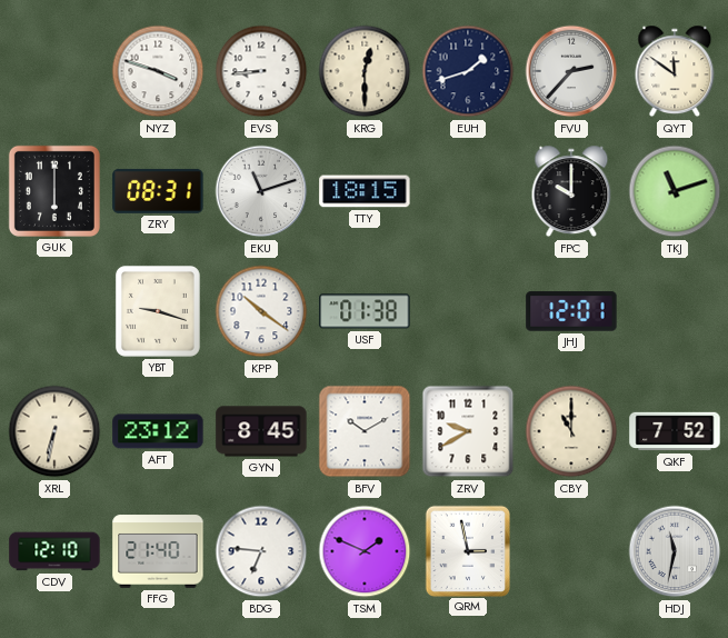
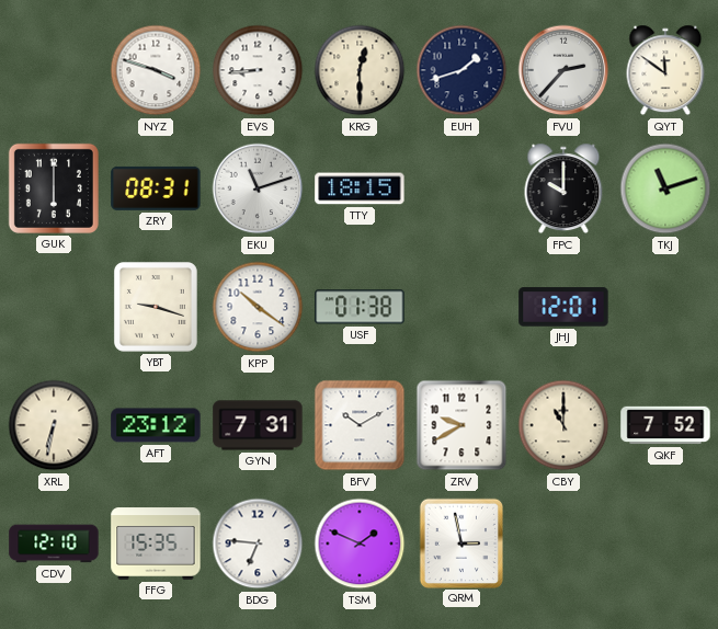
GYN: 8:45 -> 7:31 (258, 425)
FFG: 21:40 -> 15:35 (156, 544)
HDJ: 11:32 -> none (675, 551)
